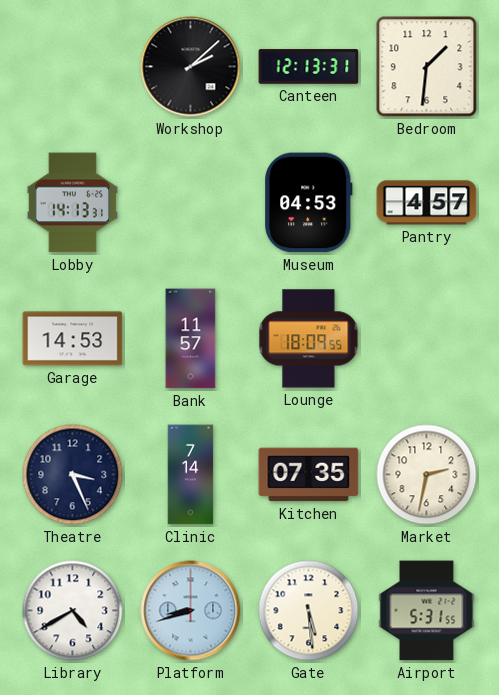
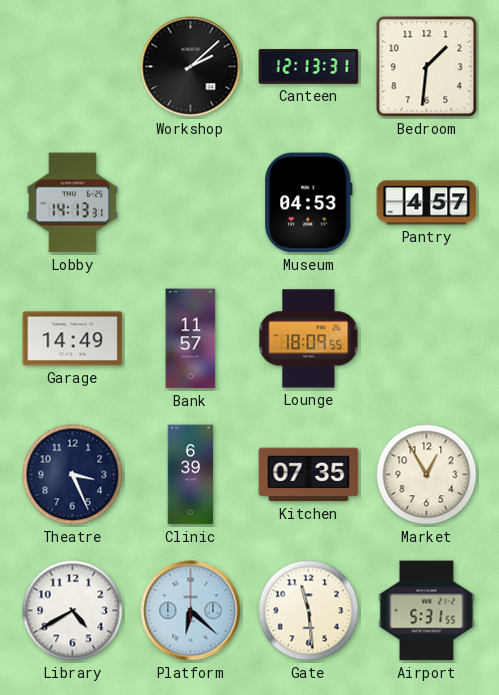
Garage: 14:53 -> 14:49 (73, 339)
Clinic: 7:14 -> 6:39 (191, 475)
Market: 2:32 -> 12:55 (427, 475)
Platform: 8:42 -> 6:22 (191, 611)
Gate: 5:29 -> 11:29 (309, 611)
